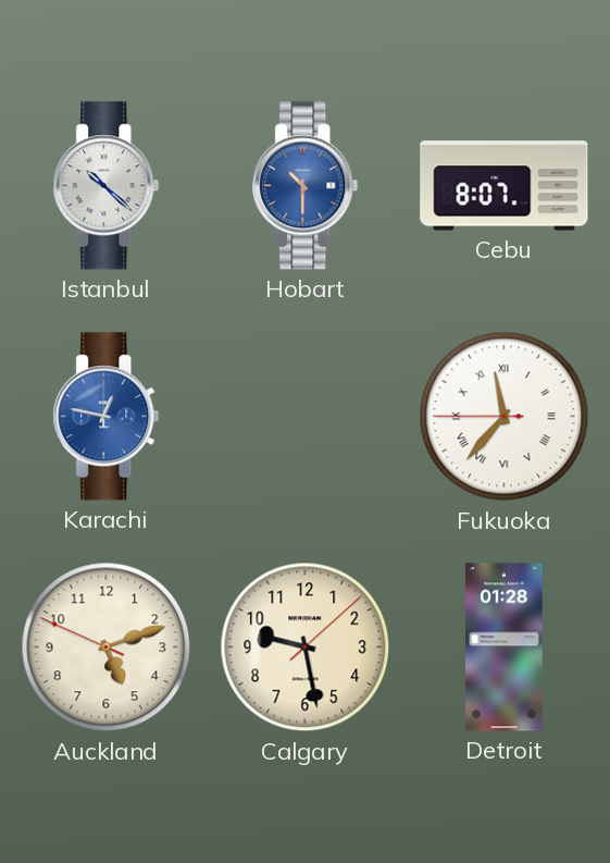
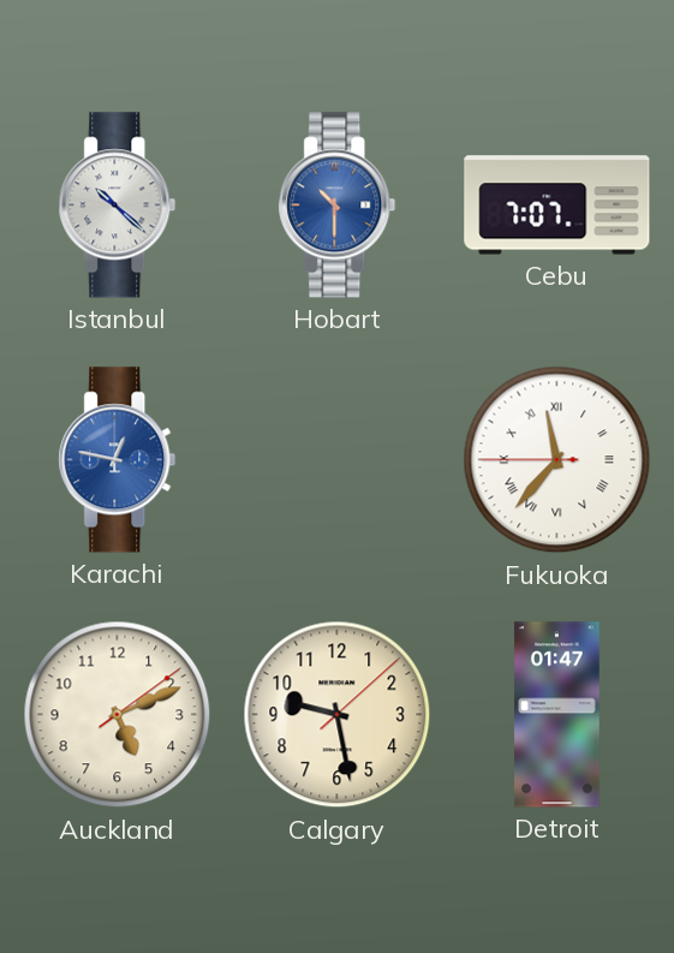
Cebu: 8:07 -> 7:07 (557, 206)
Auckland: 5:11:49 -> 5:11:09 (118, 715)
Detroit: 01:28 -> 01:47 (557, 715)
